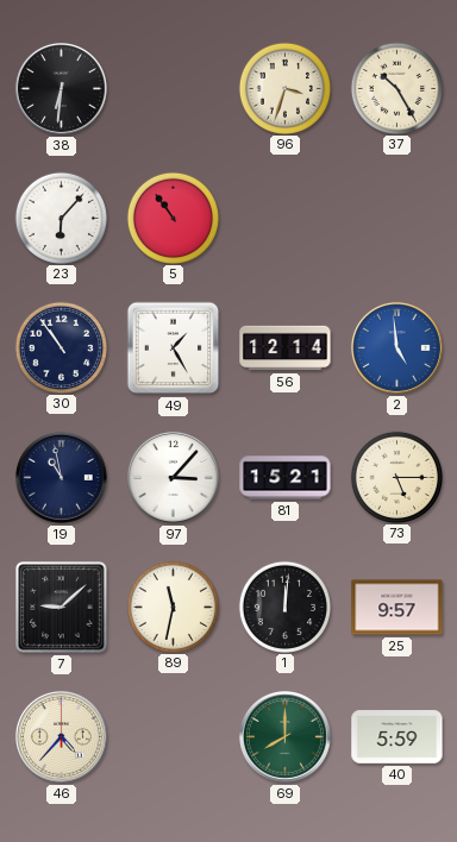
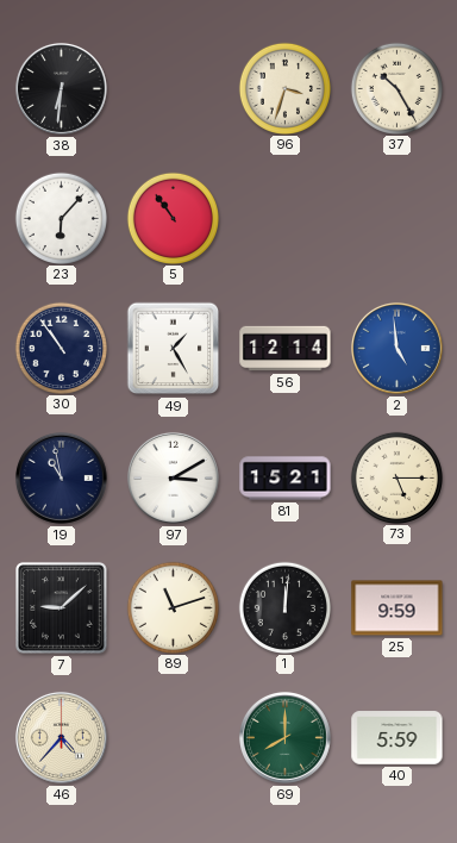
97: 3:07 -> 3:10 (173, 477)
89: 11:32 -> 11:12 (173, 607)
25: 9:57 -> 9:59 (397, 608)
